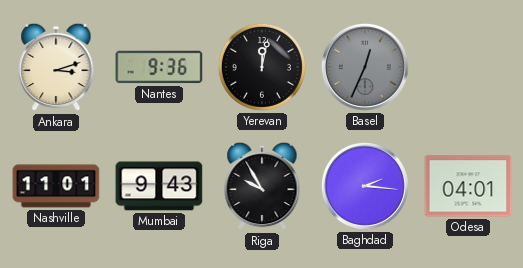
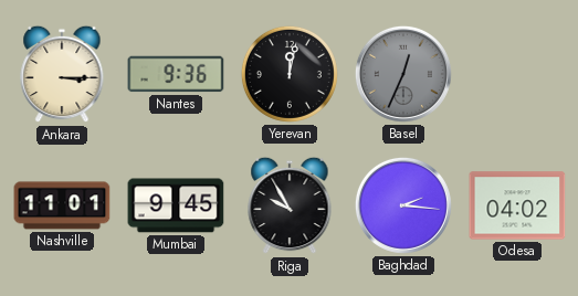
Ankara: 3:12 -> 3:15 (62, 74)
Mumbai: 9:43 -> 9:45 (176, 205)
Odesa: 04:01 -> 04:02 (517, 205)
